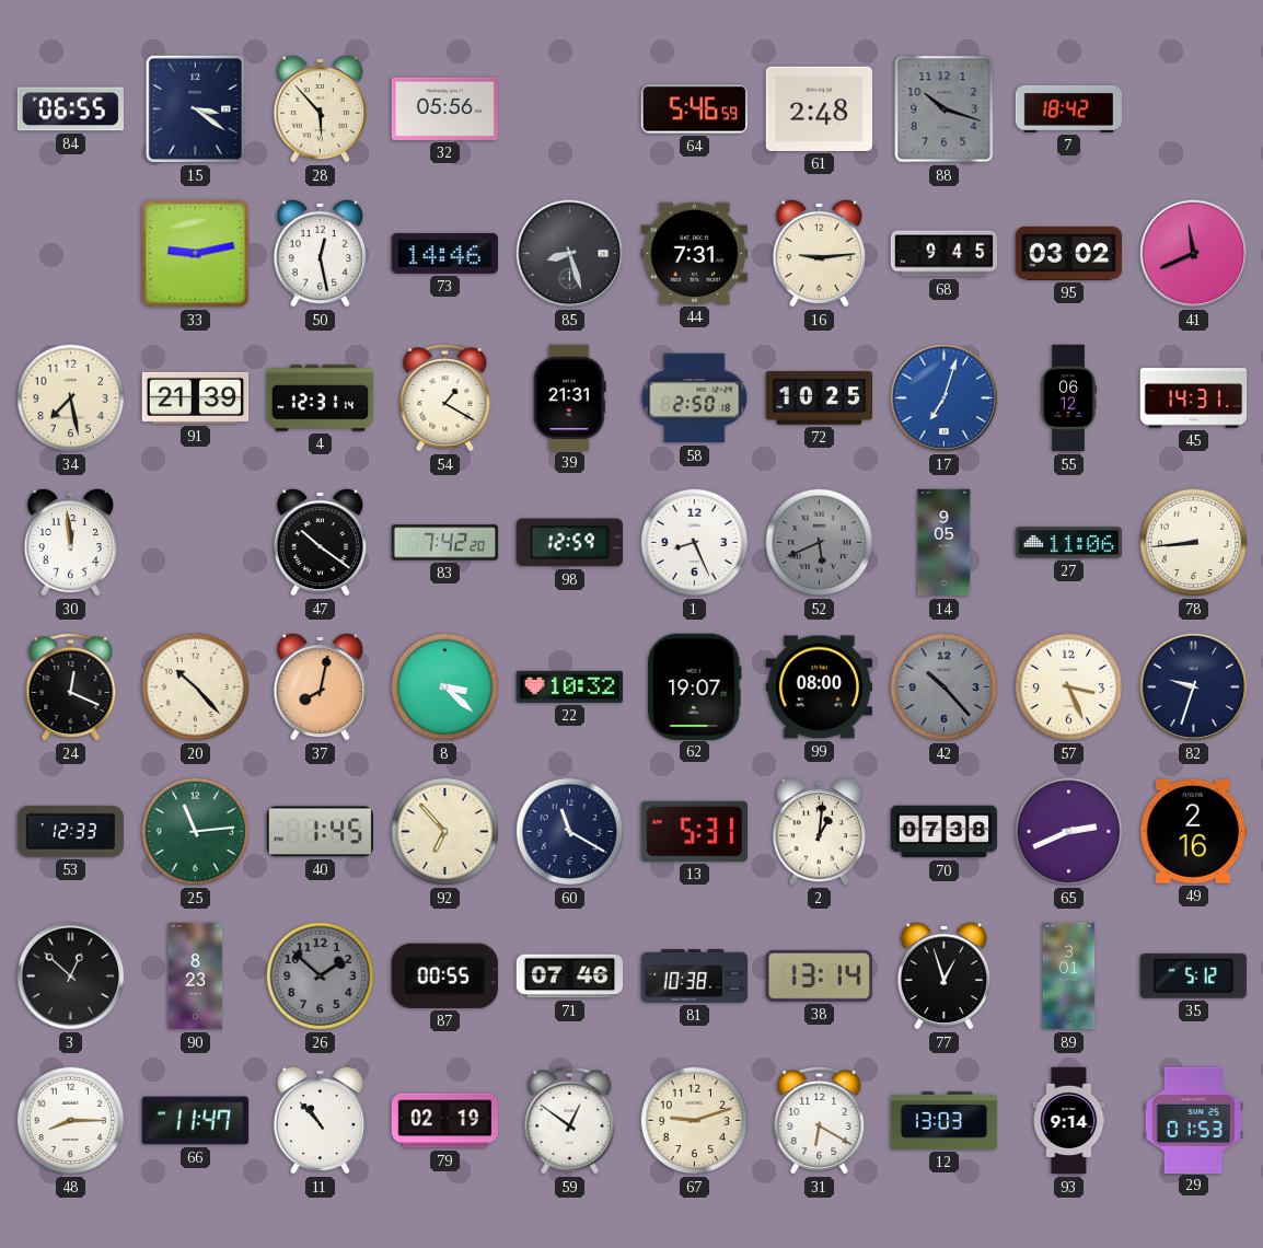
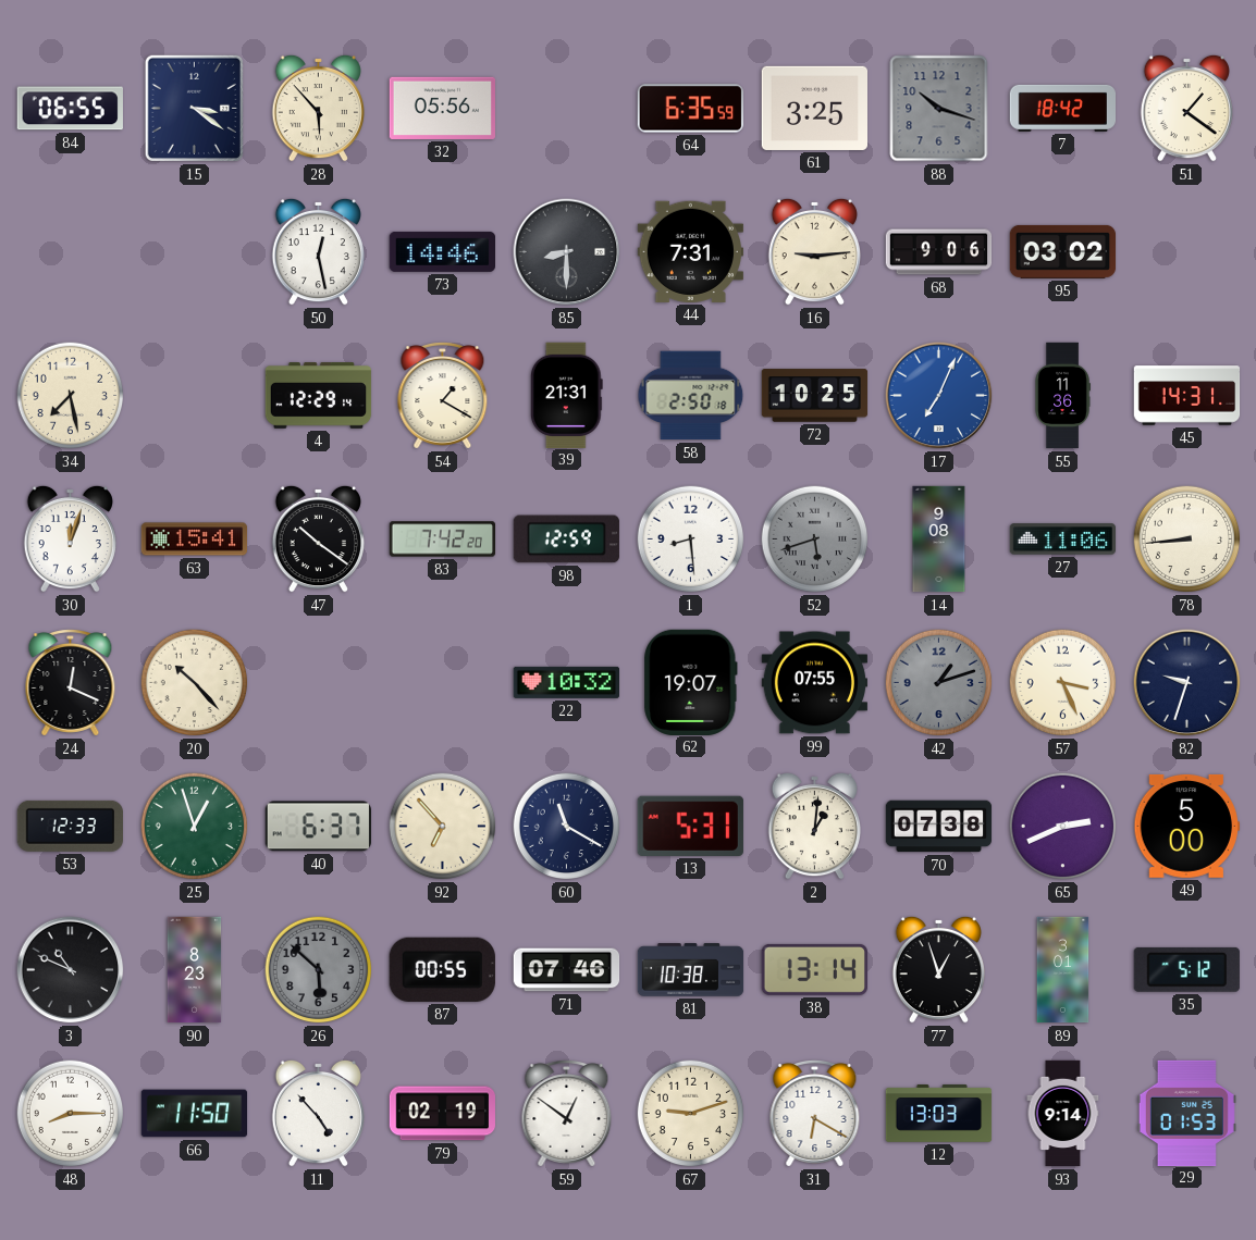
64: 5:46 -> 6:35 (690, 109)
61: 2:48 -> 3:25 (814, 108)
51: none -> 1:21 (1186, 108)
33: 9:13 -> none (196, 254)
85: 8:27 -> 8:30 (567, 252)
68: 9:45 -> 9:06 (939, 252)
41: 11:41 -> none (1194, 254)
91: 21:39 -> none (196, 397)
4: 12:31 -> 12:29 (319, 396)
17: 7:03 -> 7:04 (939, 396)
55: 06:12 -> 11:36 (1062, 396)
30: 11:59 -> 12:03 (70, 538)
63: none -> 15:41 (195, 540)
1: 8:26 -> 8:29 (691, 540)
52: 5:41 -> 5:42 (815, 540)
14: 9:05 -> 9:08 (939, 540)
37: 8:02 -> none (320, 686)
8: 3:22 -> none (445, 687)
99: 08:00 -> 07:55 (815, 683)
42: 10:23 -> 1:12 (939, 683)
25: 11:14 -> 12:57 (195, 827)
40: 1:45 -> 6:37 (318, 827)
49: 2:16 -> 5:00 (1187, 827)
3: 12:52 -> 10:49 (71, 970)
26: 1:52 -> 5:52 (319, 970)
66: 11:47 -> 11:50 (195, 1114)
11: 10:53 -> 4:53 (318, 1113)
